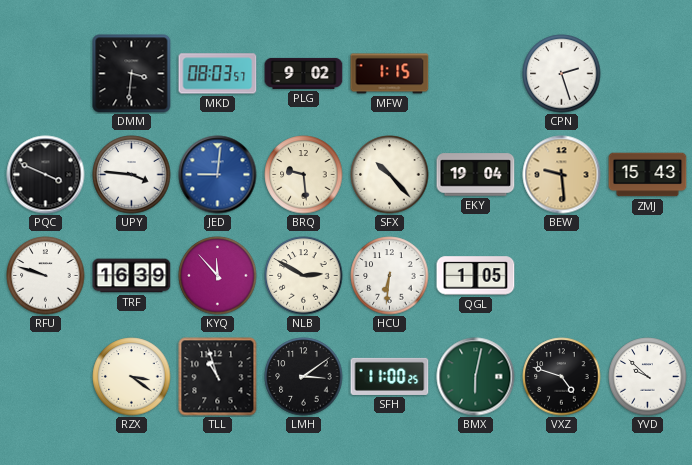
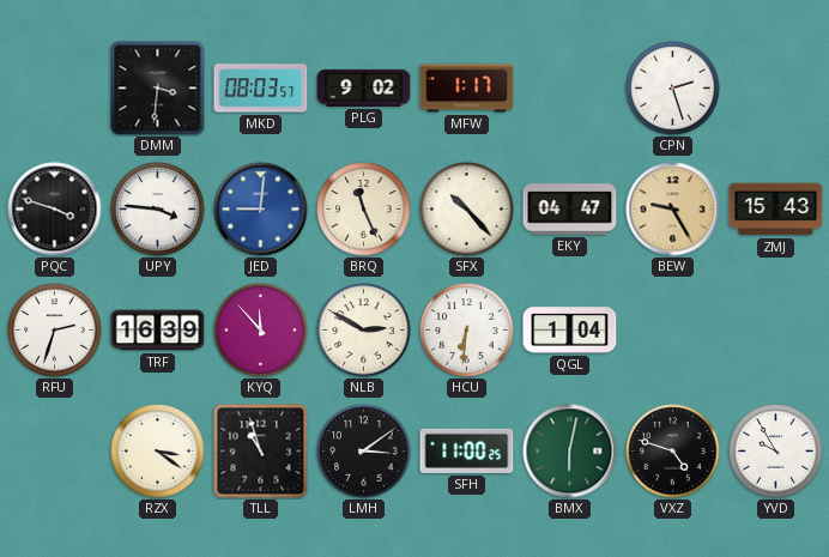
MFW: 1:15 -> 1:17 (467, 89)
PQC: 3:49 -> 3:48 (55, 210)
BRQ: 9:29 -> 11:26 (364, 210)
EKY: 19:04 -> 04:47 (570, 210)
BEW: 9:29 -> 9:25 (673, 210)
RFU: 9:48 -> 2:33 (55, 331)
QGL: 1:05 -> 1:04 (570, 331)
YVD: 9:52 -> 9:55 (776, 452)
